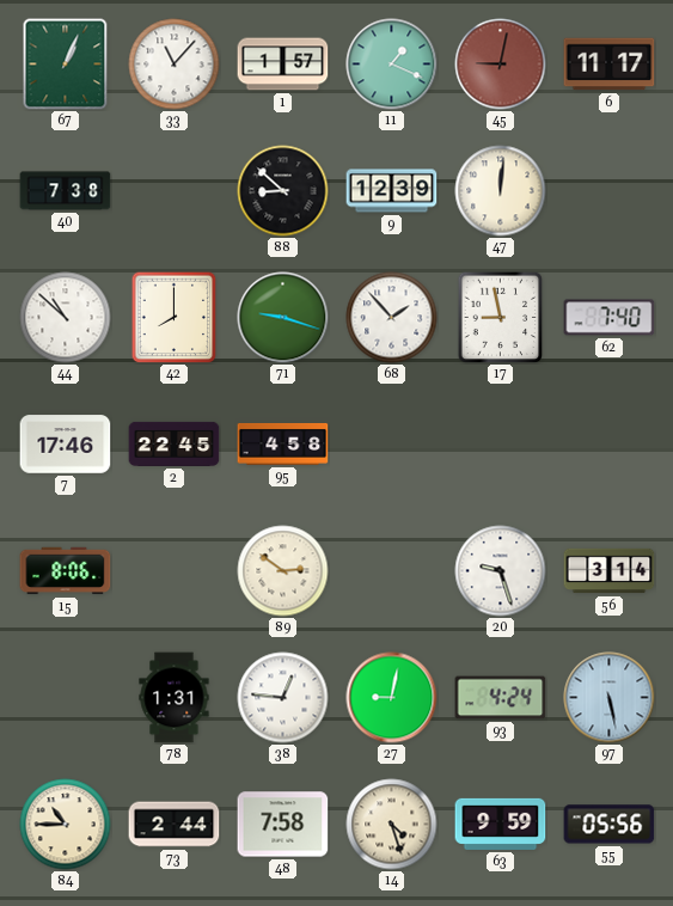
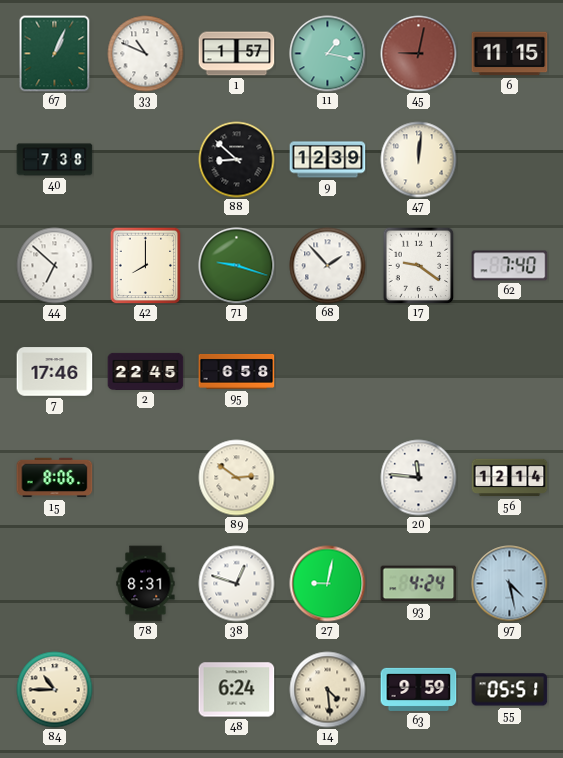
33: 11:07 -> 10:49 (146, 54)
11: 1:19 -> 1:17 (328, 54)
6: 11:17 -> 11:15 (510, 54)
44: 10:52 -> 6:52 (55, 266)
17: 8:58 -> 9:21 (419, 265)
95: 4:58 -> 6:58 (237, 371)
20: 9:27 -> 11:46 (419, 478)
56: 3:14 -> 12:14 (510, 478)
78: 1:31 -> 8:31 (146, 584)
38: 12:46 -> 12:48 (237, 584)
97: 5:28 -> 4:28 (510, 584)
73: 2:44 -> none (175, 825)
48: 7:58 -> 6:24 (237, 690)
14: 4:27 -> 4:29 (328, 690)
55: 05:56 -> 05:51 (510, 690)
